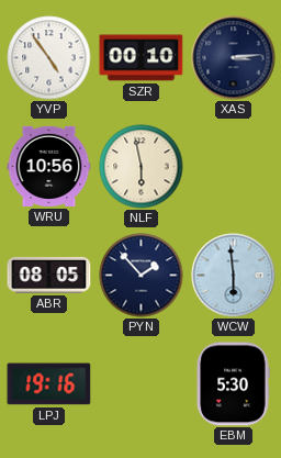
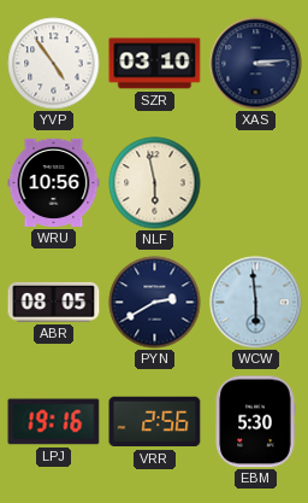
SZR: 00:10 -> 03:10 (155, 64)
PYN: 1:53 -> 2:40 (155, 303)
VRR: none -> 2:56 (155, 422)
